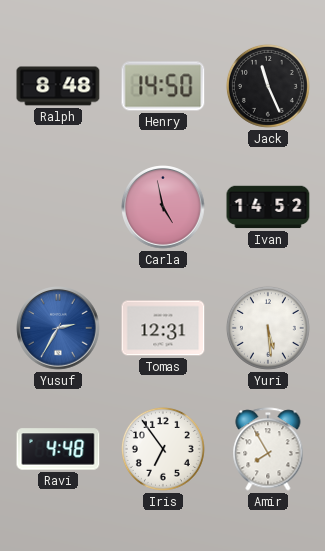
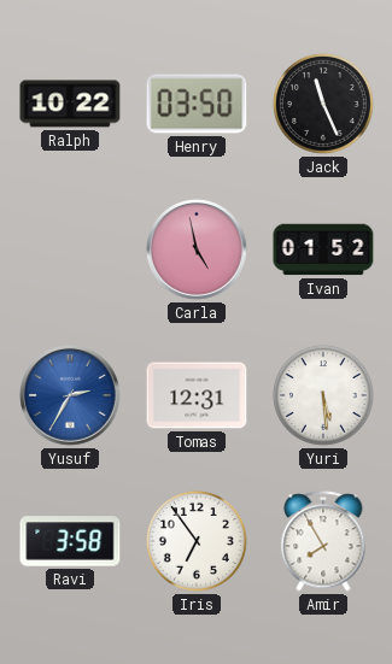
Ralph: 8:48 -> 10:22 (70, 104)
Henry: 14:50 -> 03:50 (197, 104)
Ivan: 14:52 -> 01:52 (323, 249)
Ravi: 4:48 -> 3:58 (70, 541)
